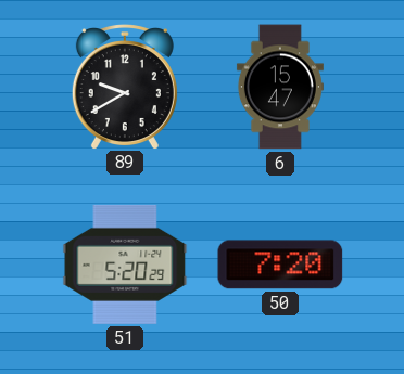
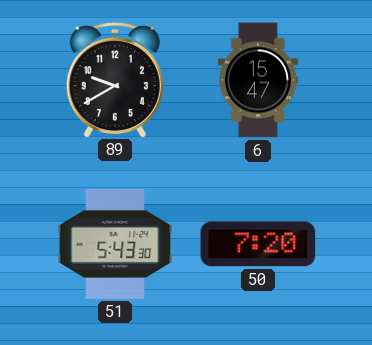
51: 5:20 -> 5:43 (115, 244)
